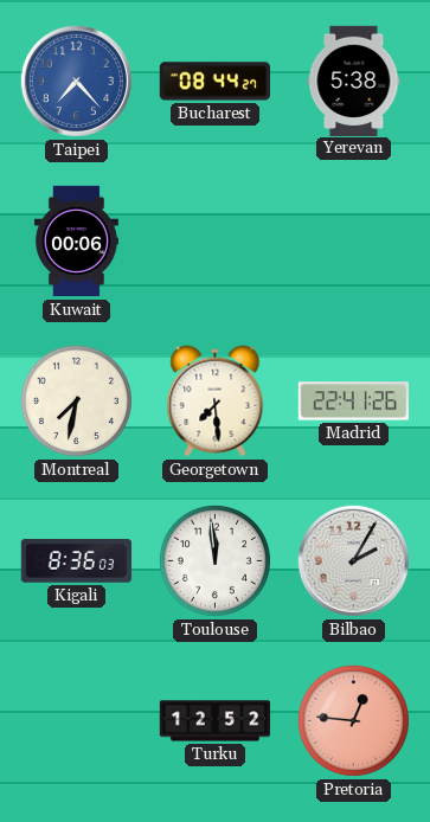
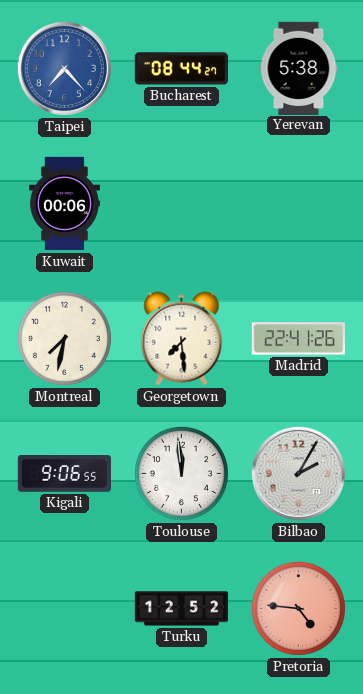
Kigali: 8:36 -> 9:06 (64, 474)
Pretoria: 12:46 -> 4:46 (298, 608)
